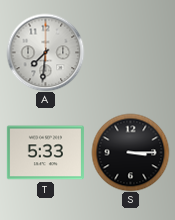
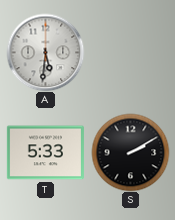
A: 7:31 -> 5:31 (45, 52)
S: 3:15 -> 2:10 (130, 152)
